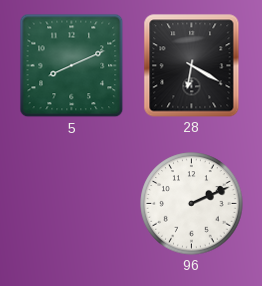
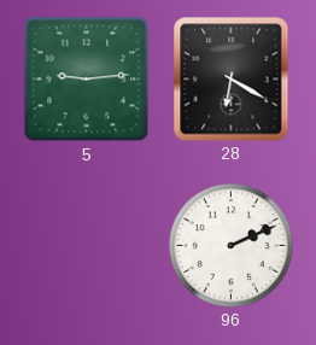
5: 8:11 -> 9:14 (87, 80)
